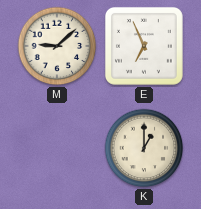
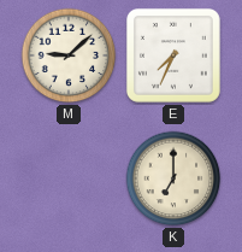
E: 6:56 -> 7:34 (173, 55)
K: 1:00 -> 7:00 (173, 178)
